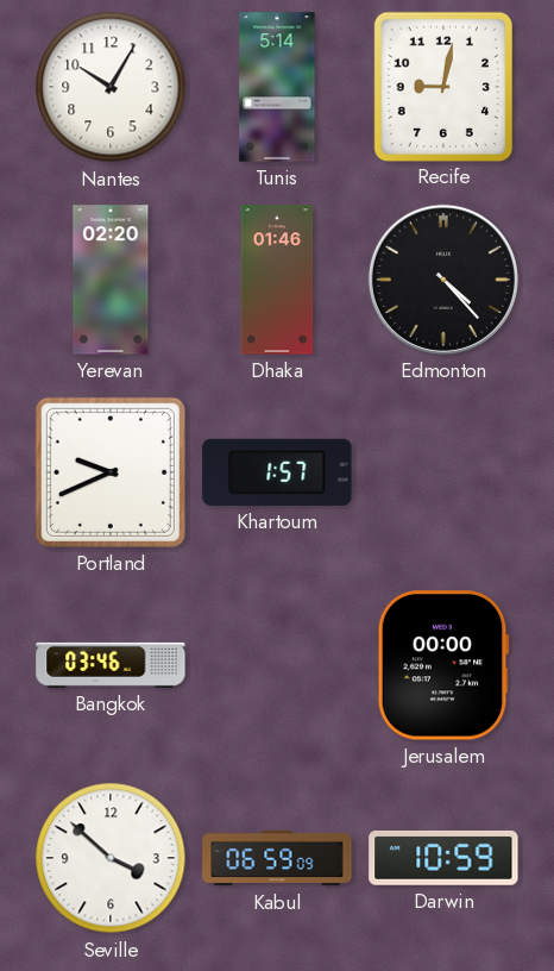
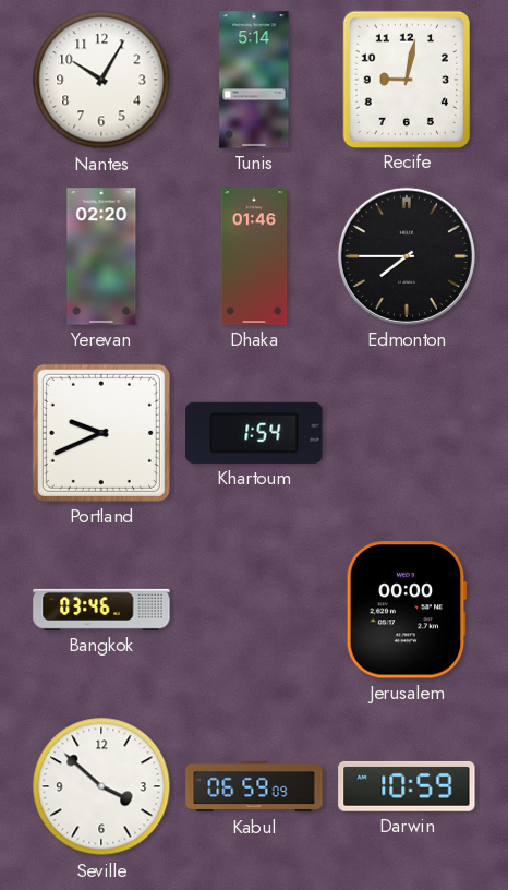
Edmonton: 4:23 -> 7:45 (407, 256)
Khartoum: 1:57 -> 1:54 (254, 433)
